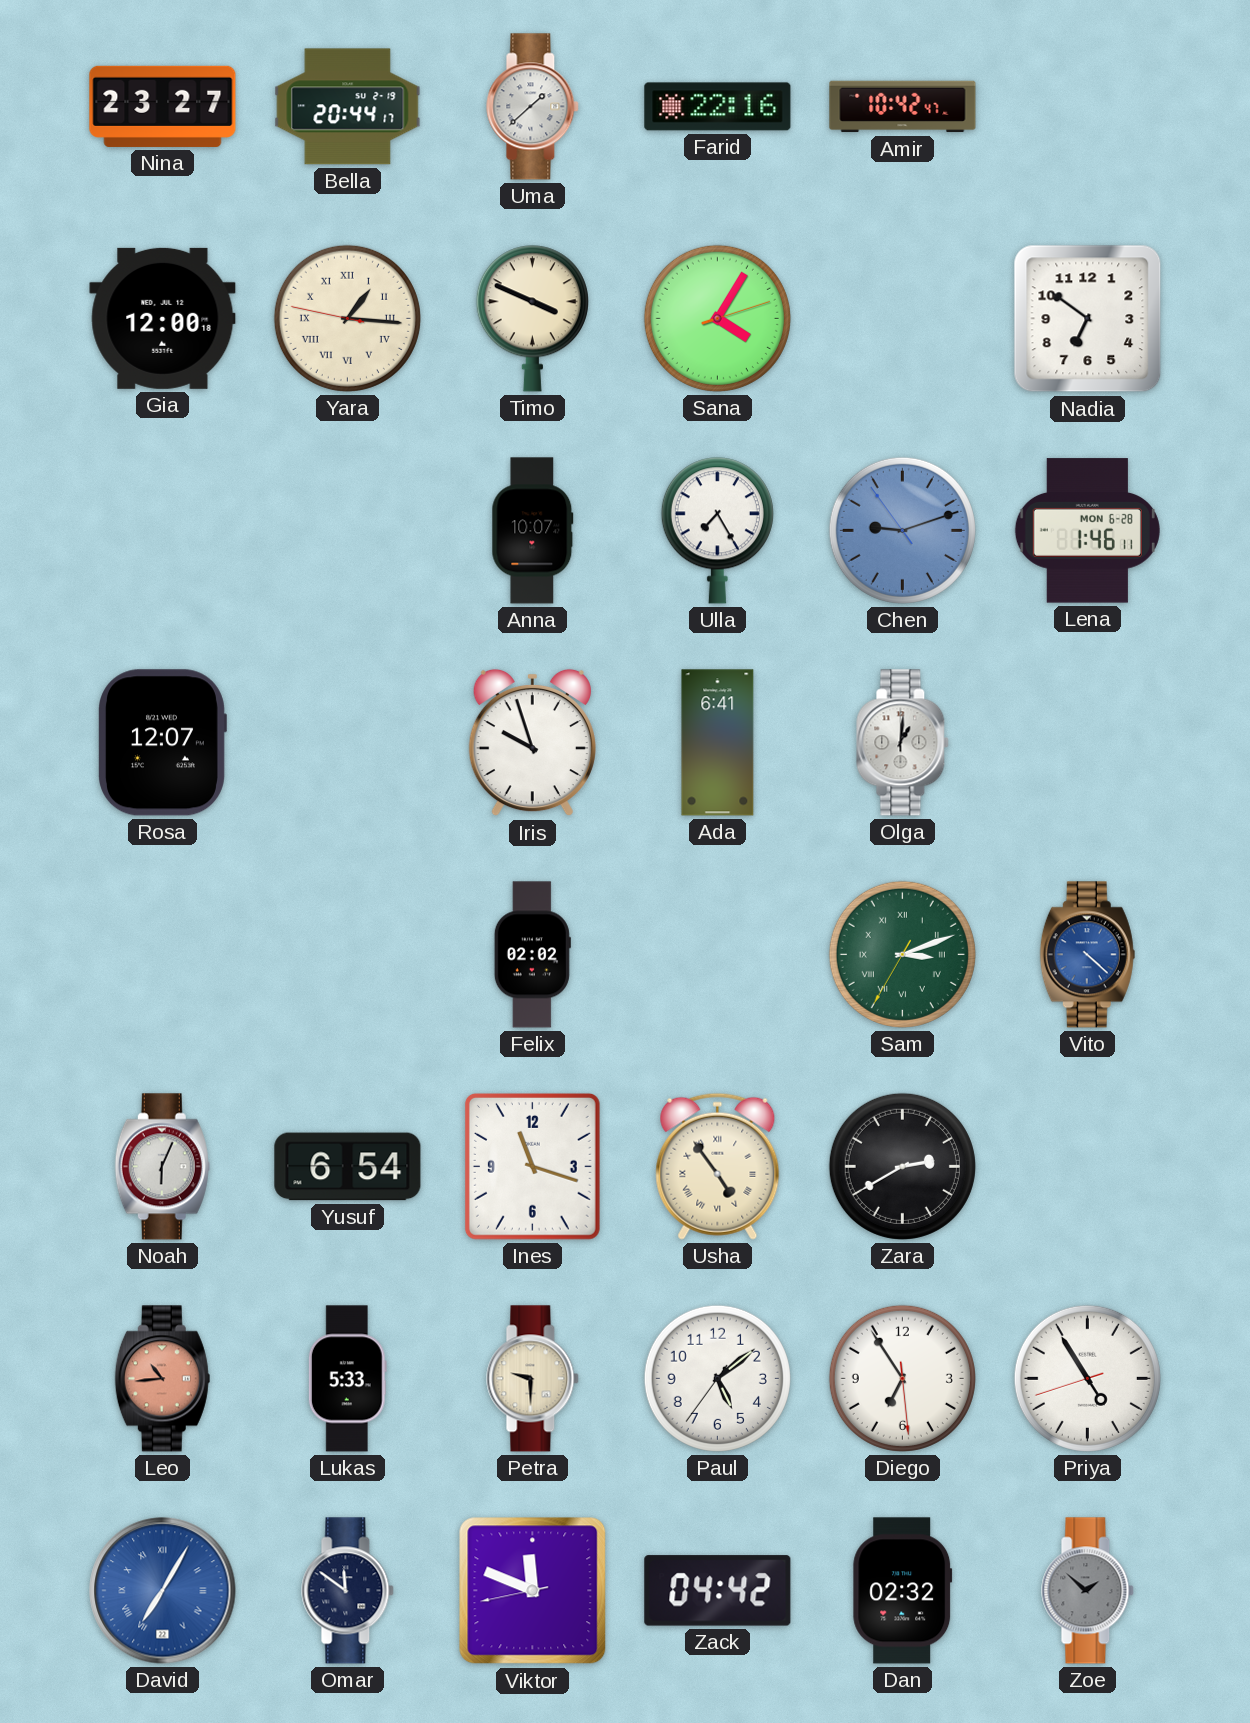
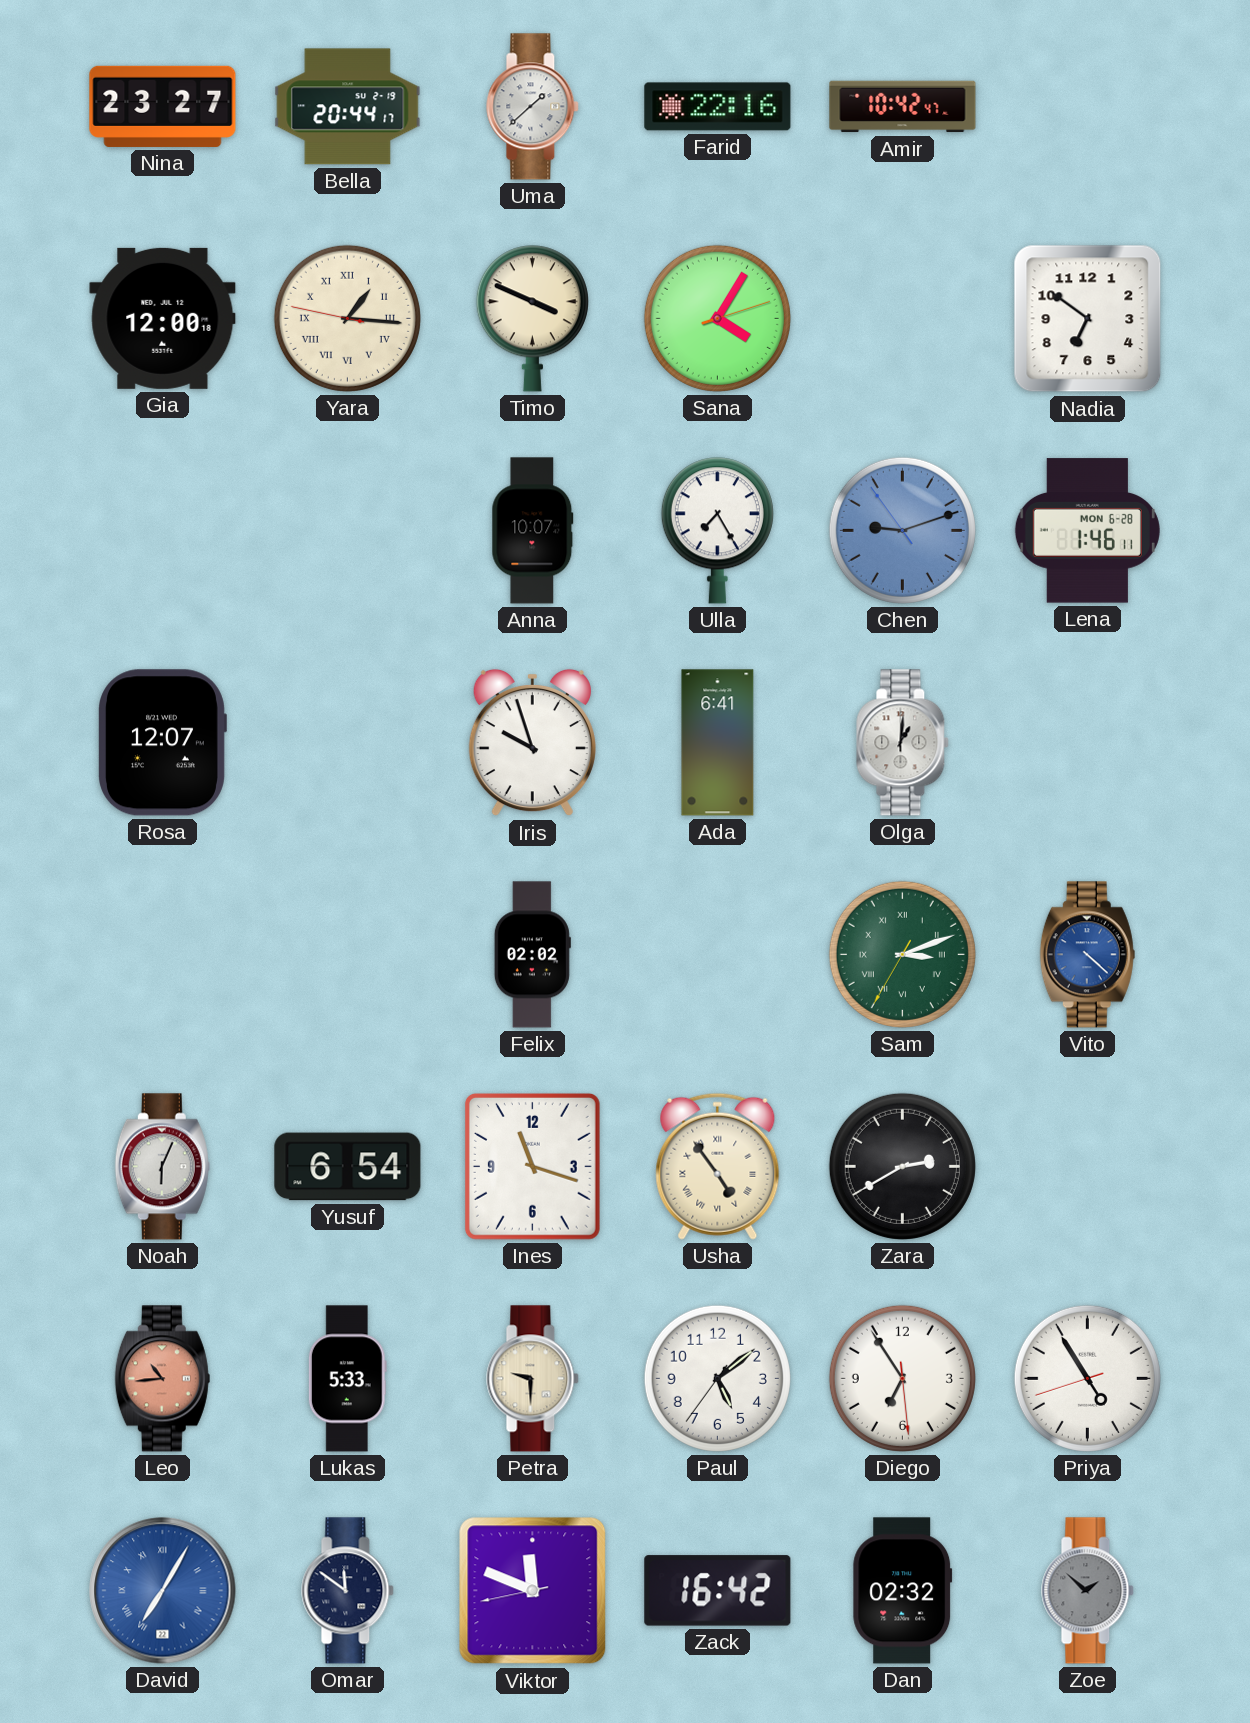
Zack: 04:42 -> 16:42 (718, 1591)
